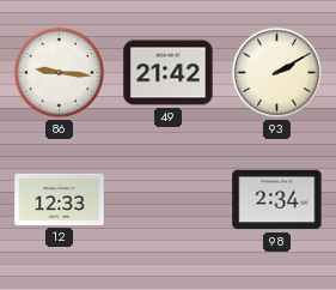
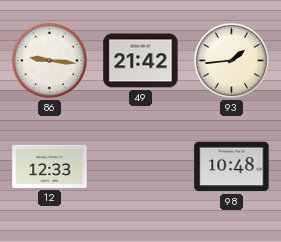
93: 2:10 -> 1:44 (231, 60)
98: 2:34 -> 10:48 (232, 167)
